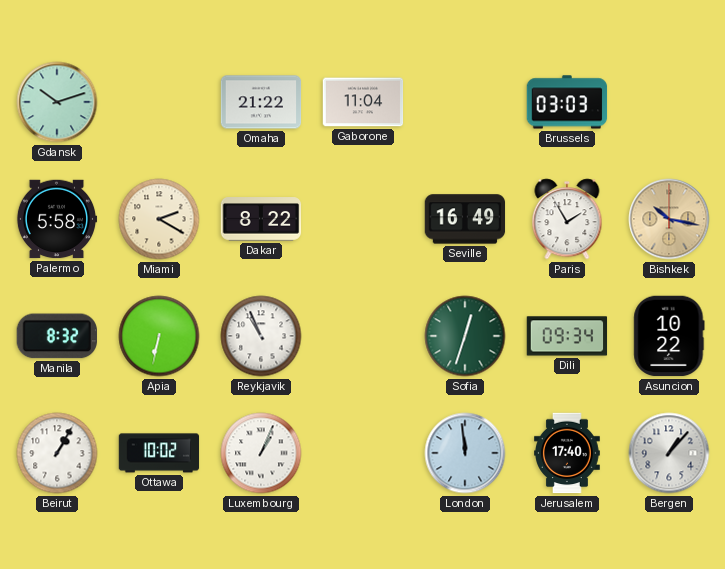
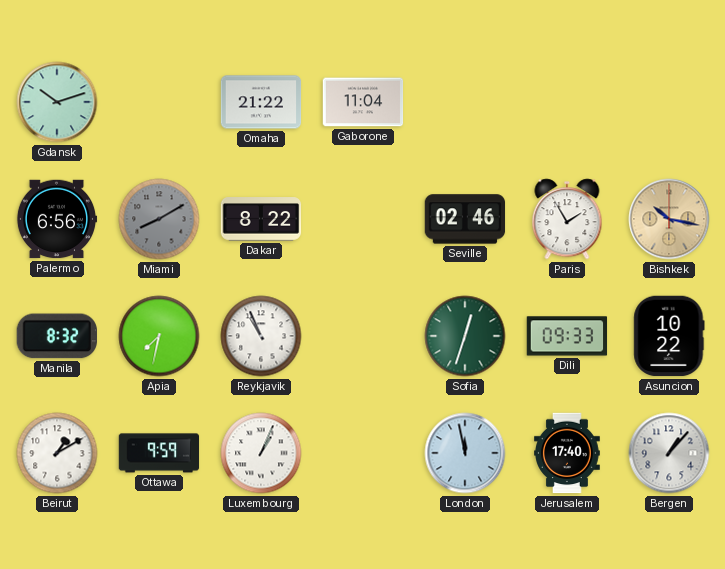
Brussels: 03:03 -> none (567, 102)
Palermo: 5:58 -> 6:56 (57, 219)
Miami: 2:20 -> 8:10 (159, 219)
Miami dial: cream -> grey (159, 219)
Seville: 16:49 -> 02:46 (465, 219)
Apia: 6:32 -> 7:32 (159, 336)
Dili: 09:34 -> 09:33 (567, 336)
Beirut: 1:05 -> 1:10 (57, 453)
Ottawa: 10:02 -> 9:59 (159, 453)
London: 11:59 -> 11:58 (465, 453)
